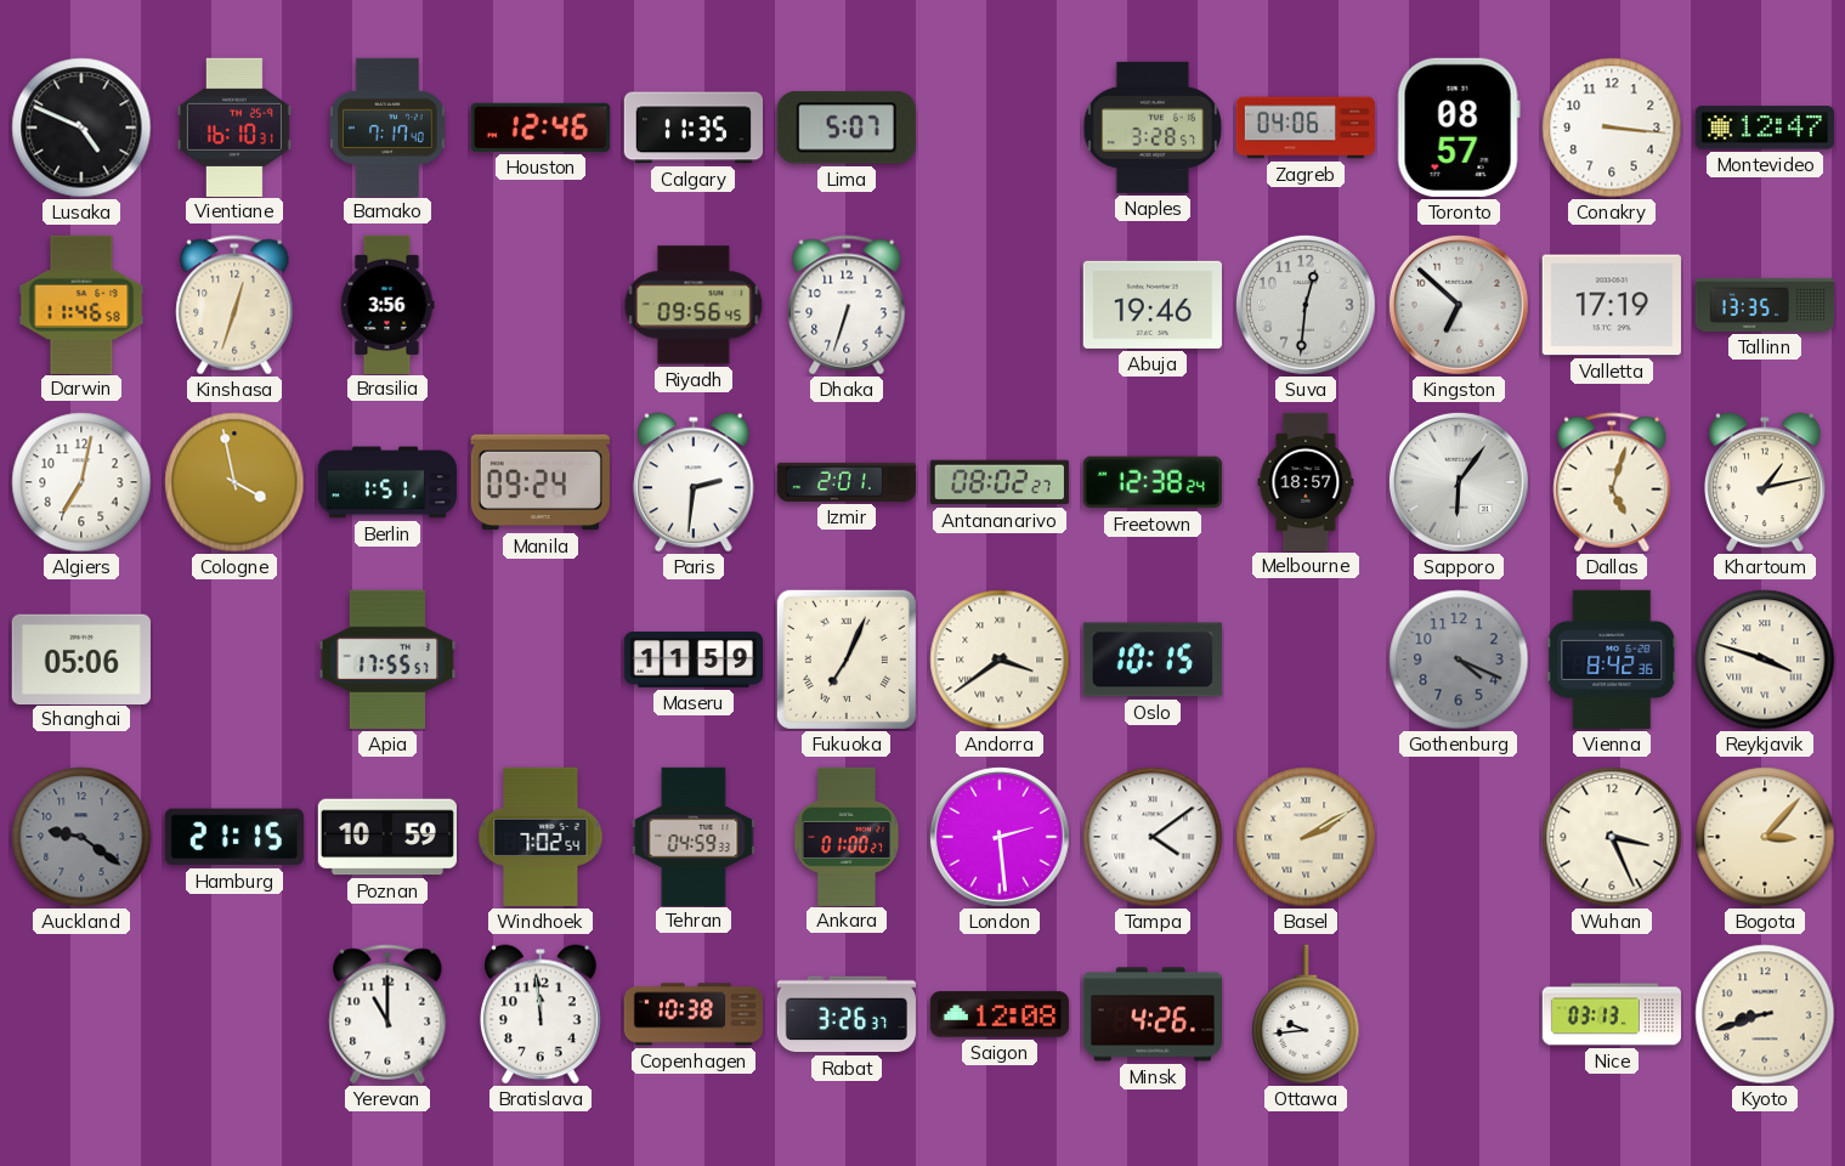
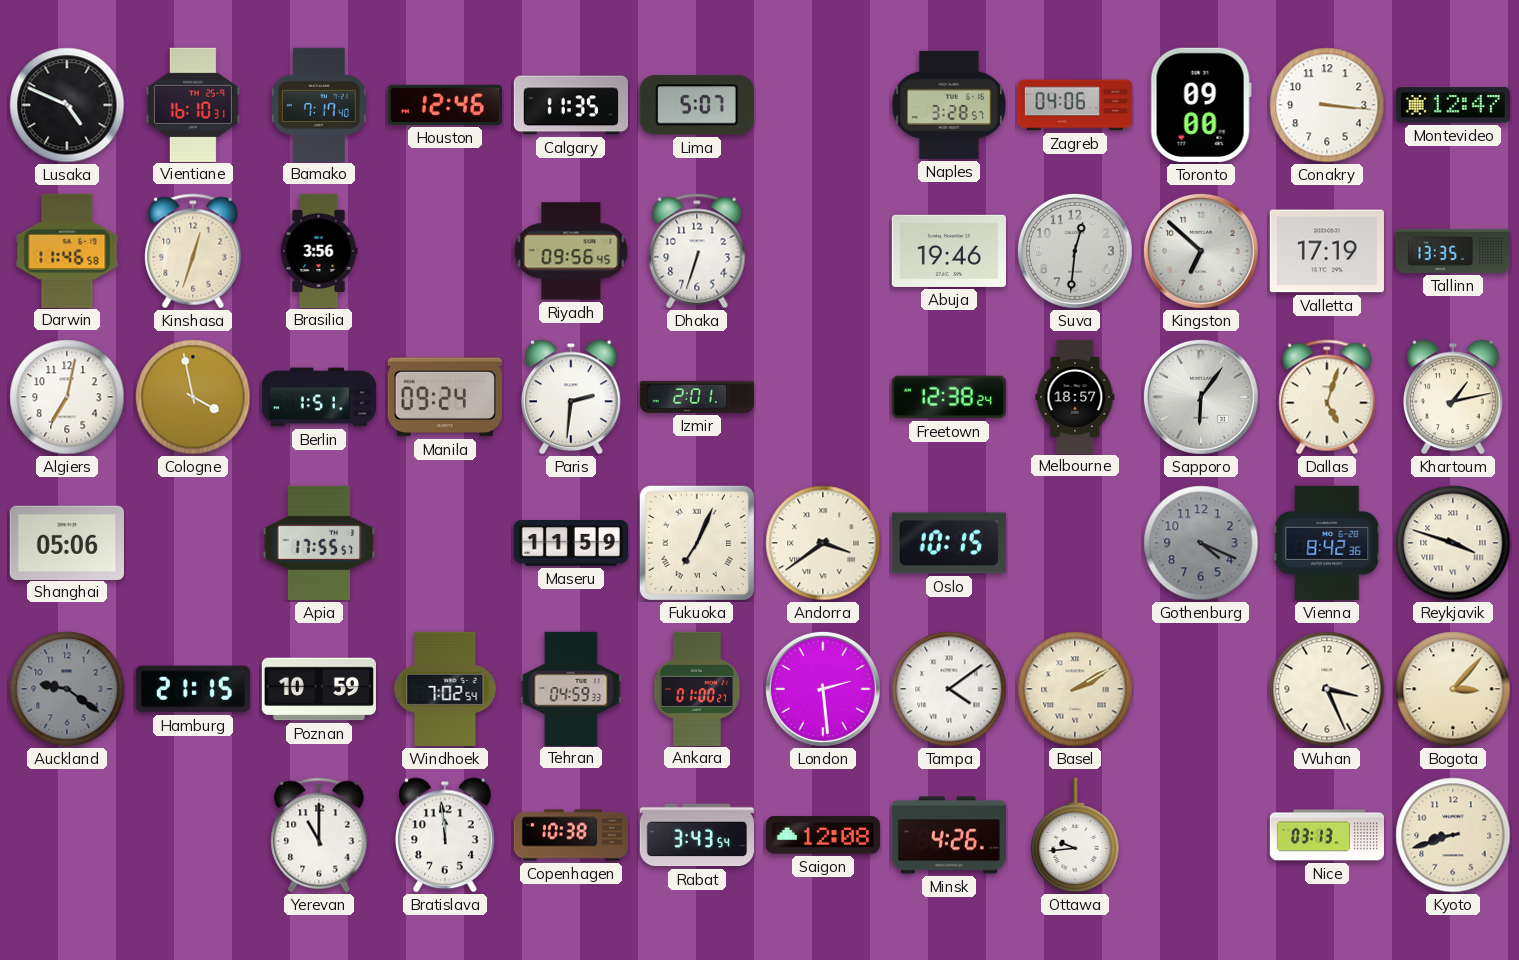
Toronto: 08:57 -> 09:00 (1201, 105)
Antananarivo: 08:02 -> none (1000, 482)
Rabat: 3:26 -> 3:43 (697, 835)
